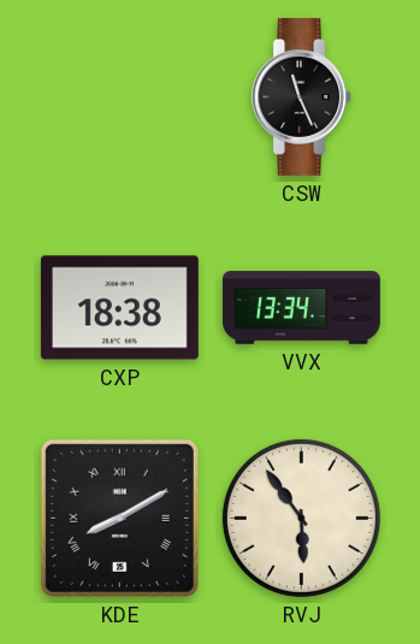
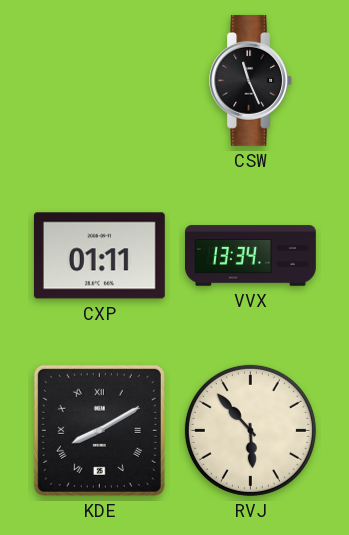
CXP: 18:38 -> 01:11 (99, 256)
RVJ: 5:54 -> 5:53 (250, 430)
